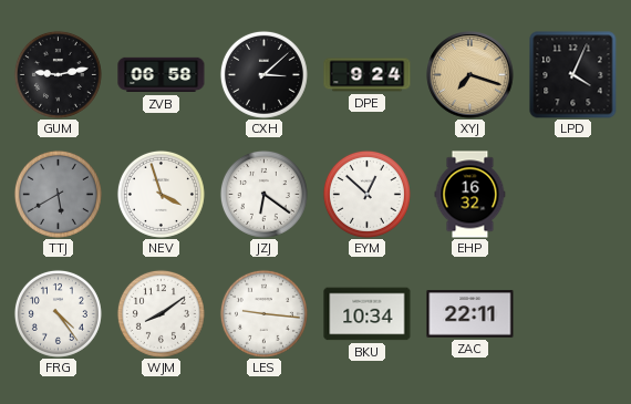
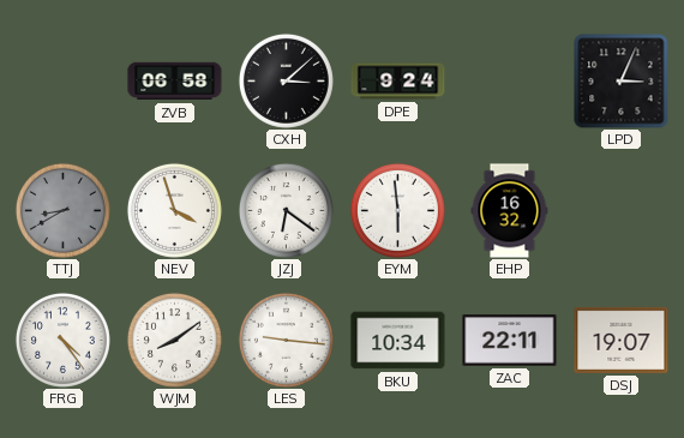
GUM: 9:13 -> none (58, 74)
XYJ: 7:18 -> none (470, 75)
LPD: 4:04 -> 3:04 (622, 82)
TTJ: 5:40 -> 8:40 (62, 210)
EYM: 12:52 -> 5:59 (397, 210)
DSJ: none -> 19:07 (622, 340)
